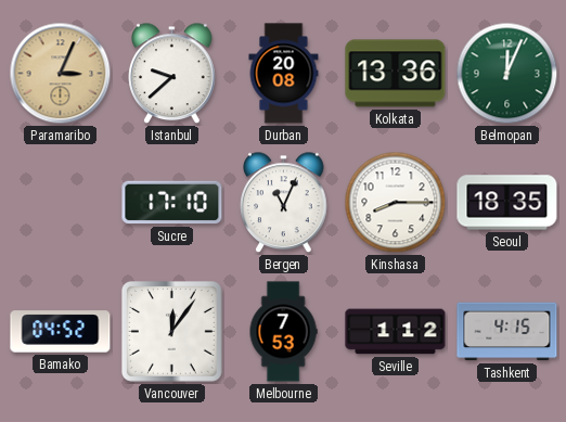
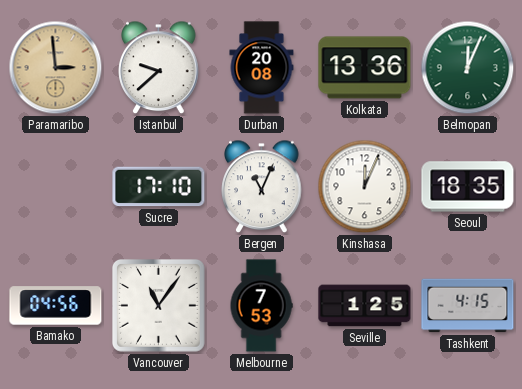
Paramaribo: 3:04 -> 2:59 (56, 68)
Kinshasa: 8:15 -> 12:04 (365, 187)
Bamako: 04:52 -> 04:56 (56, 306)
Vancouver: 12:06 -> 11:06 (159, 306)
Seville: 1:12 -> 1:25 (365, 306)
